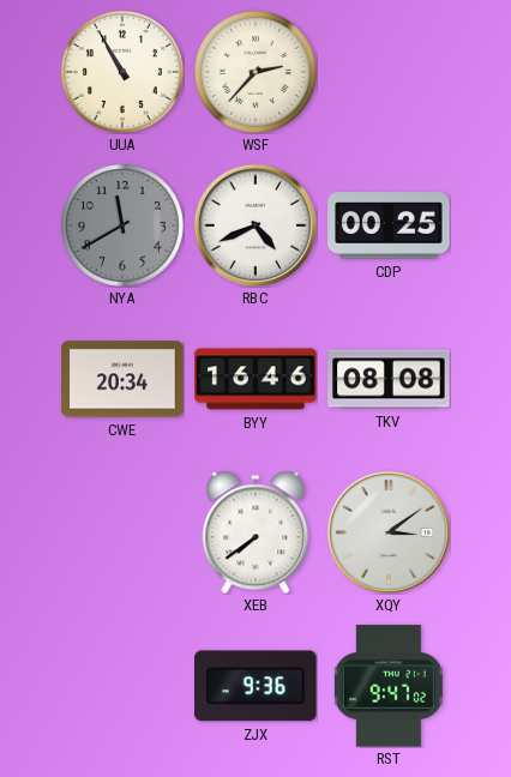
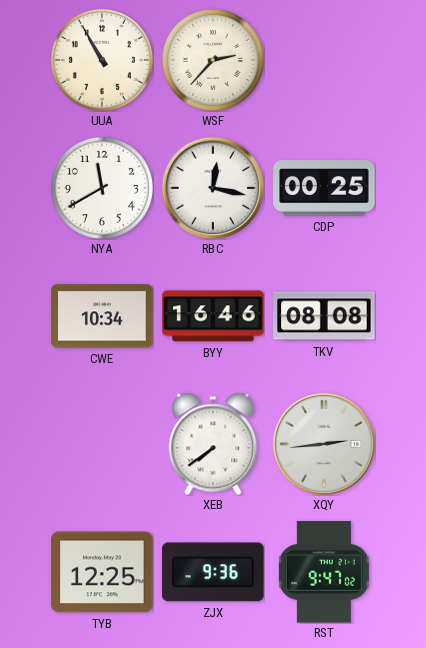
NYA dial: grey -> white (102, 188)
RBC: 4:41 -> 12:17 (212, 187)
CWE: 20:34 -> 10:34 (102, 316)
XQY: 3:09 -> 2:44 (323, 443)
TYB: none -> 12:25 (102, 572)
